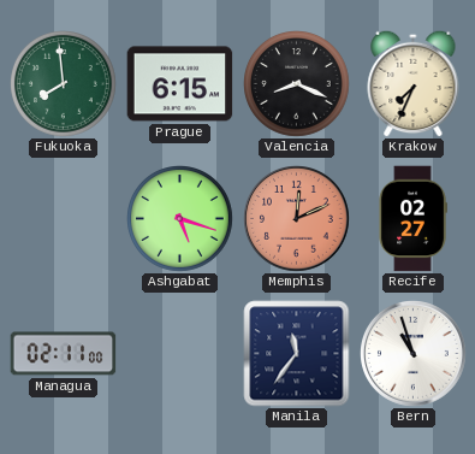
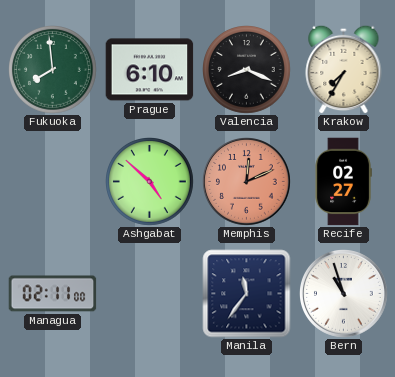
Prague: 6:15 -> 6:10 (150, 70)
Krakow: 7:34 -> 7:35 (344, 69)
Ashgabat: 5:18 -> 4:52 (150, 182)
